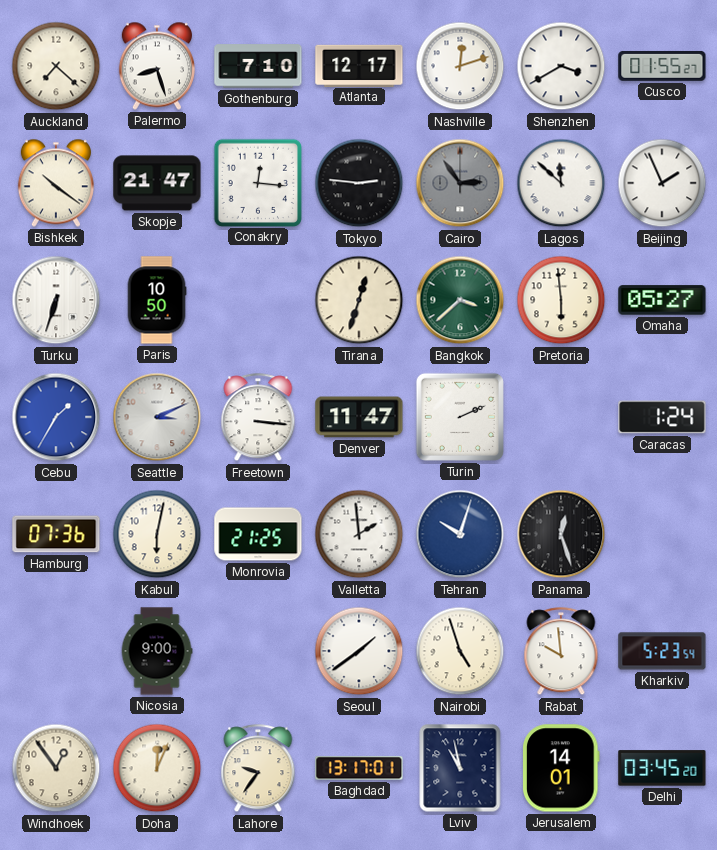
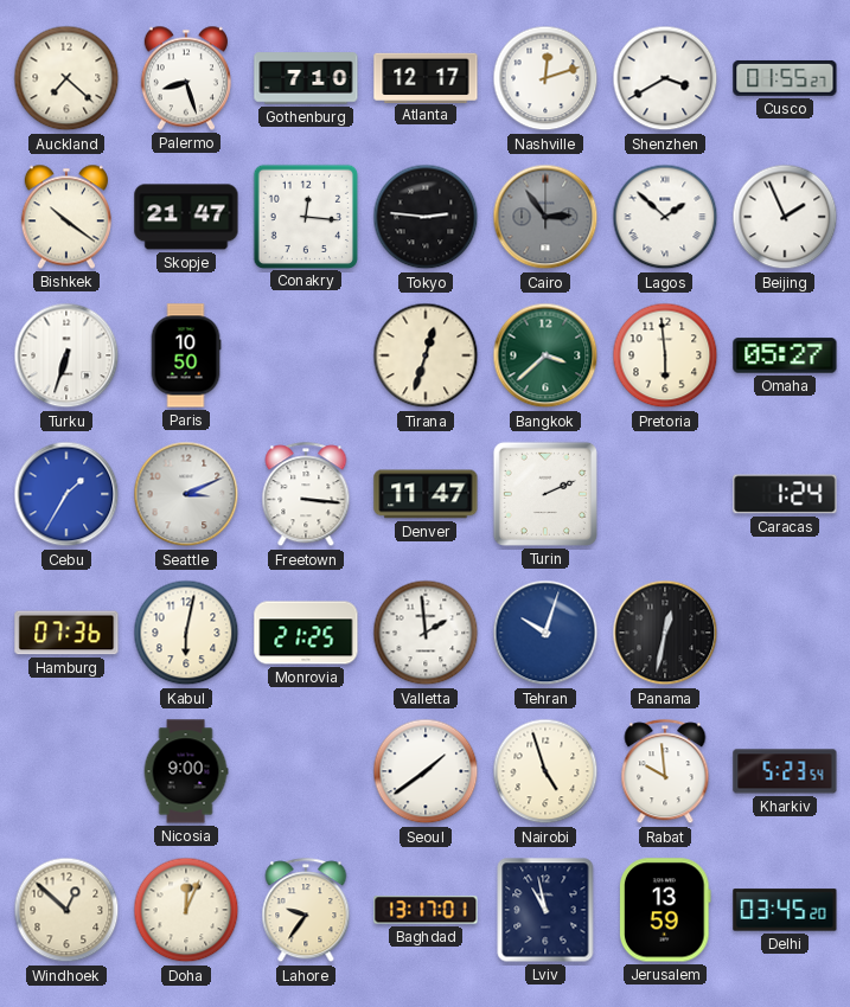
Lagos: 11:52 -> 1:52 (665, 217)
Panama: 12:27 -> 12:32 (665, 633)
Windhoek: 12:54 -> 12:52 (66, 910)
Jerusalem: 14:01 -> 13:59 (666, 910)
